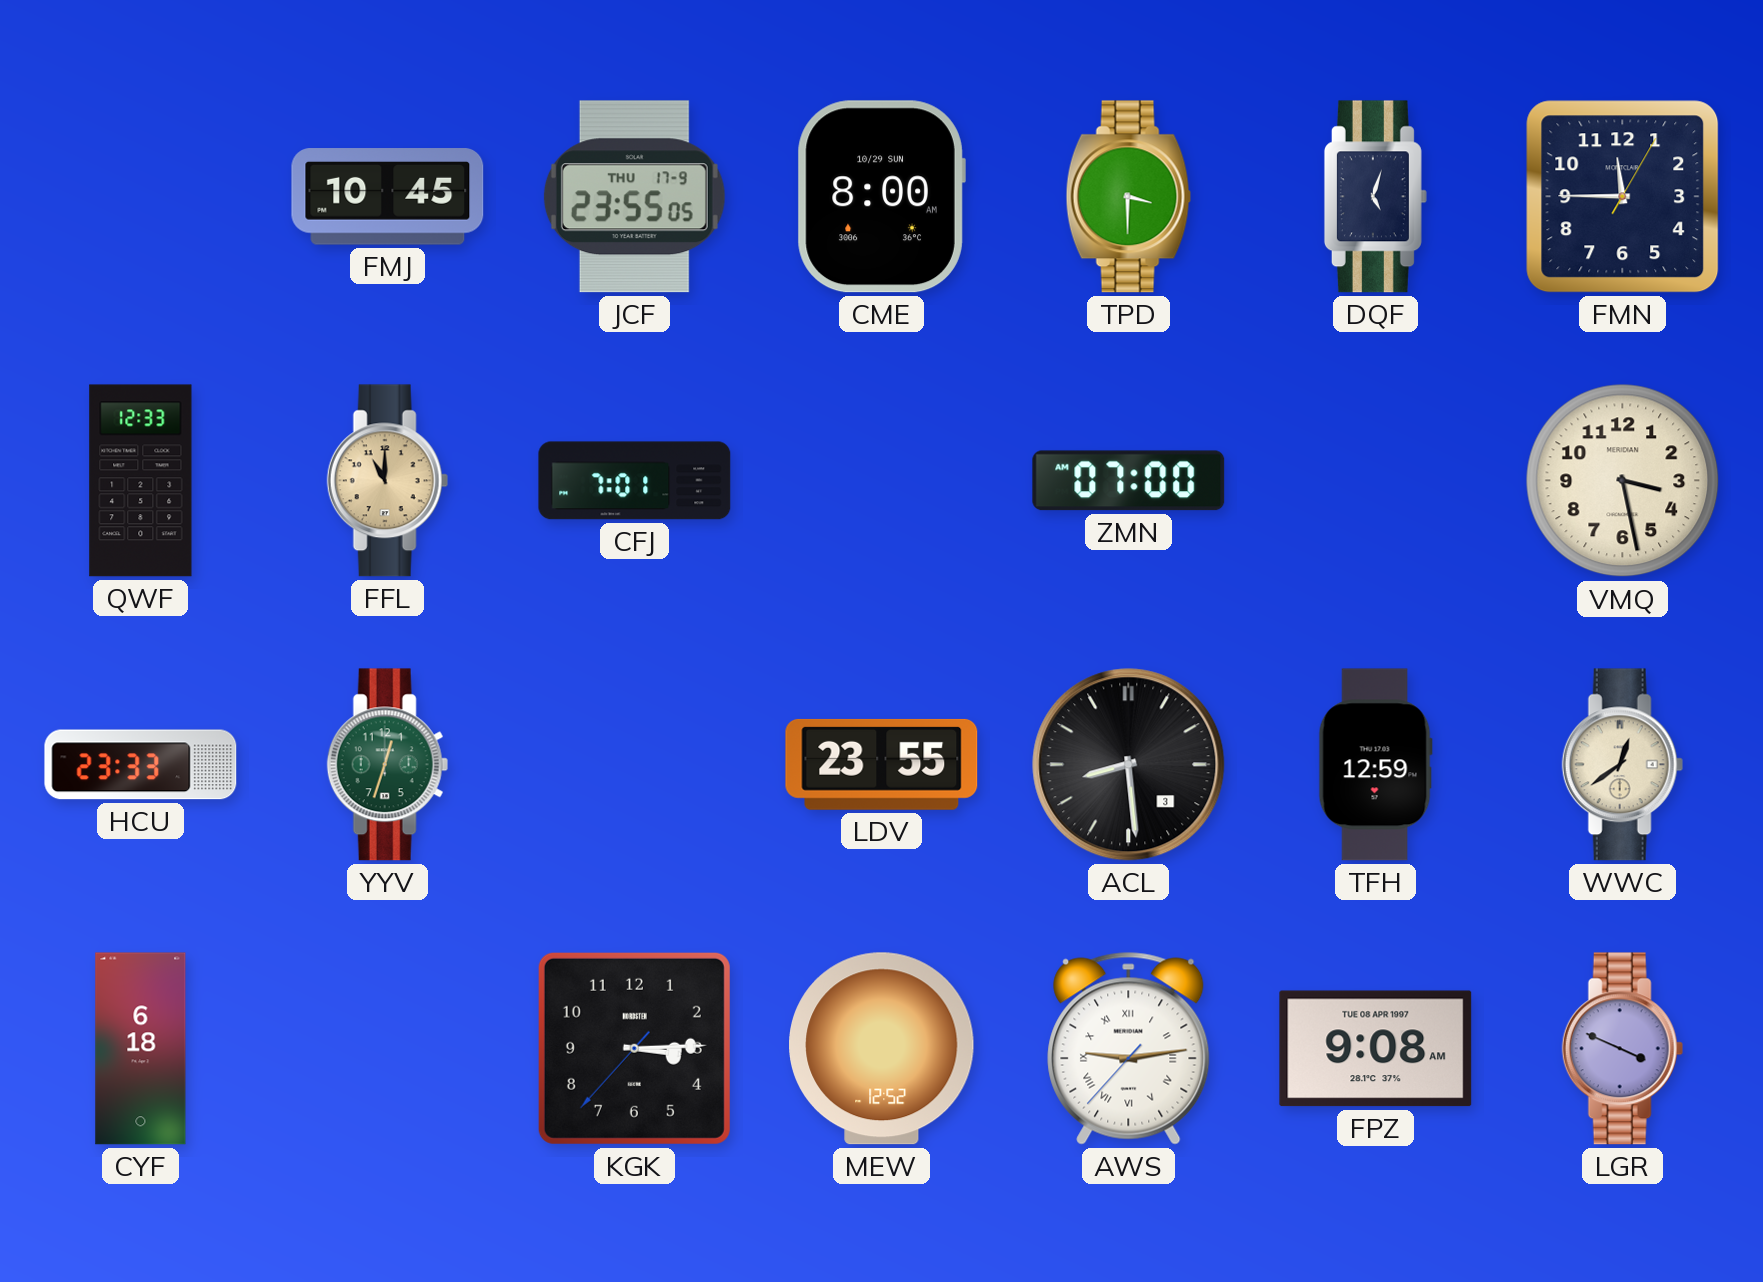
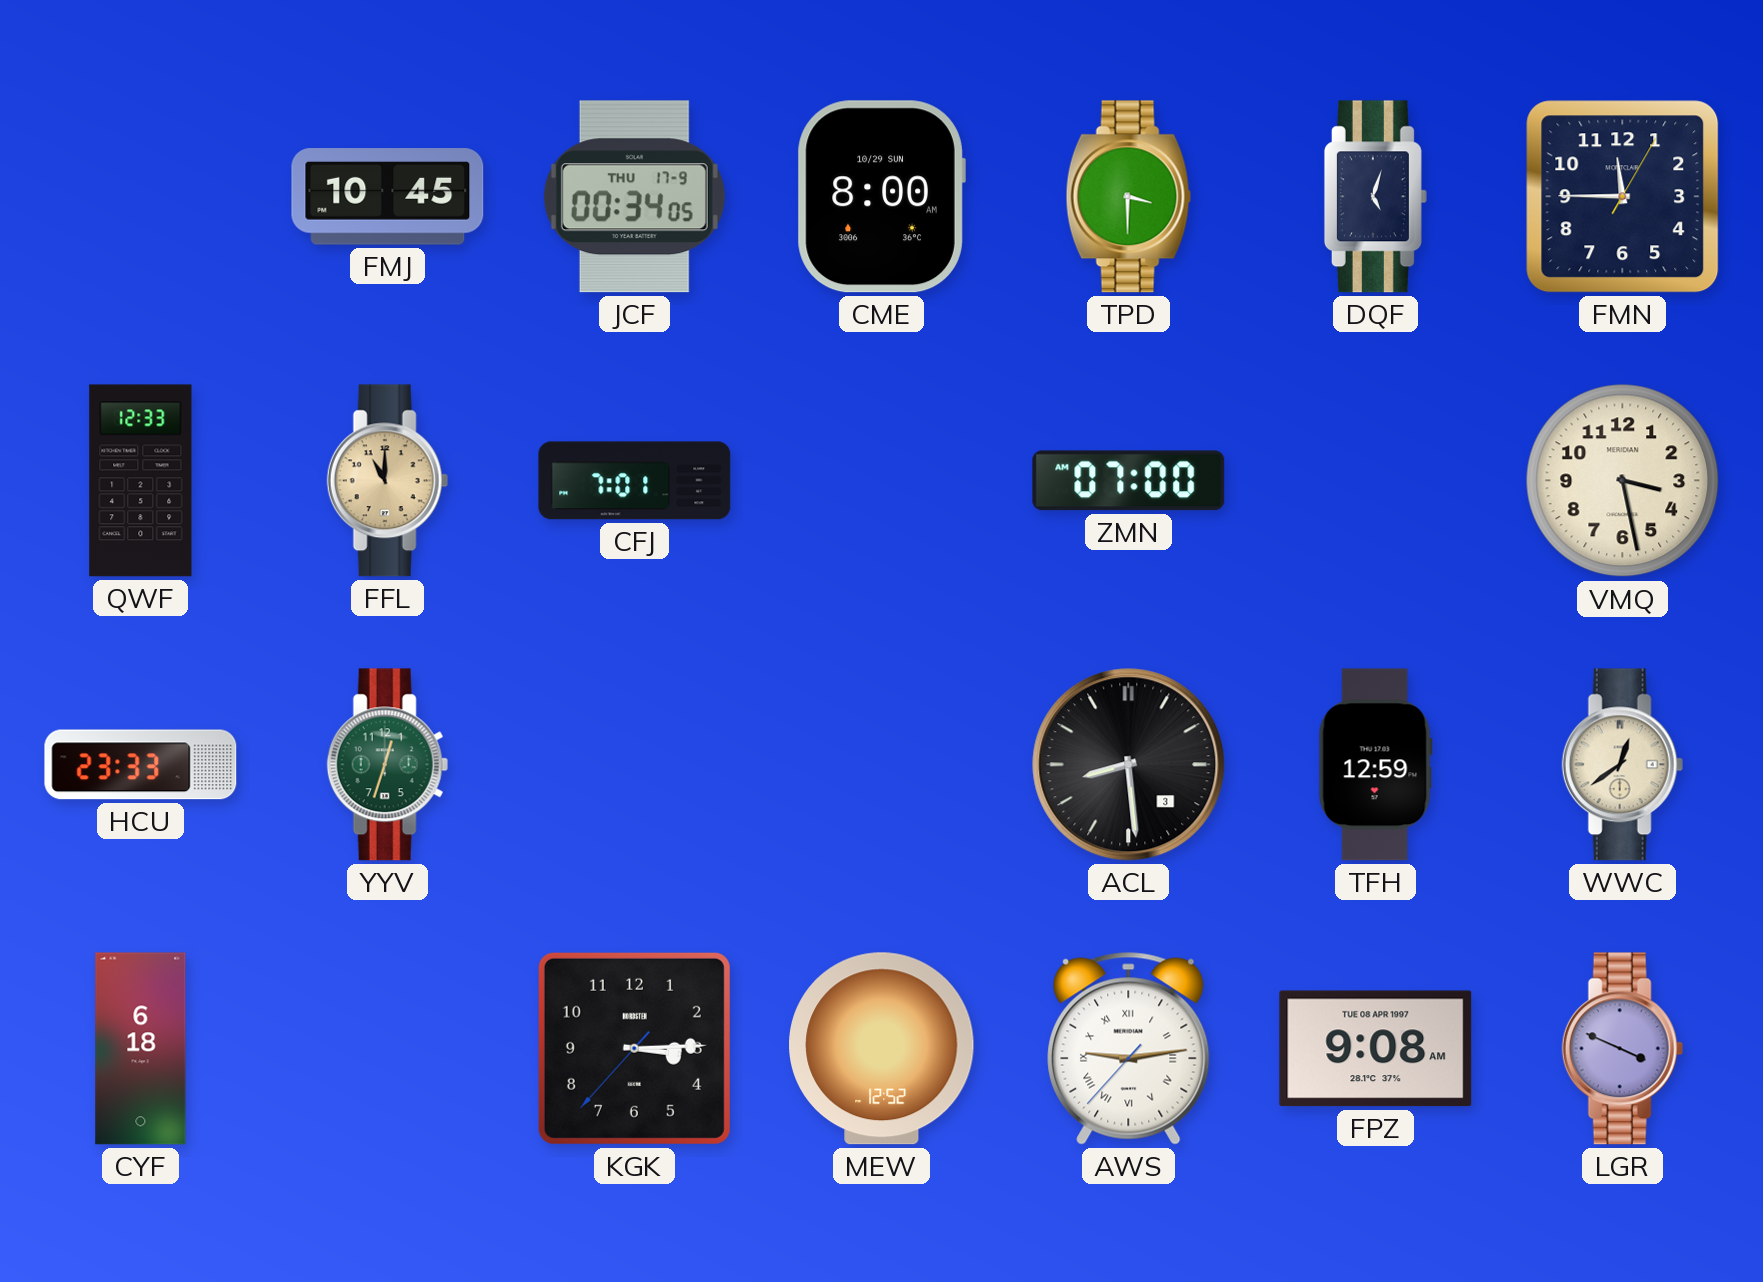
JCF: 23:55 -> 00:34 (634, 197)
LDV: 23:55 -> none (882, 764)
